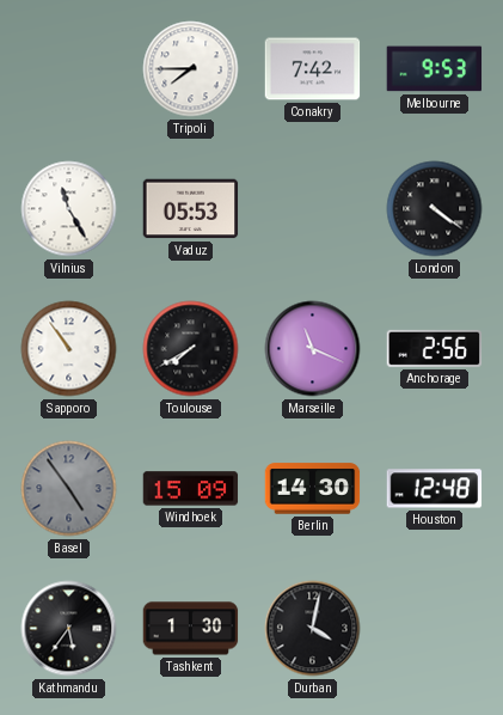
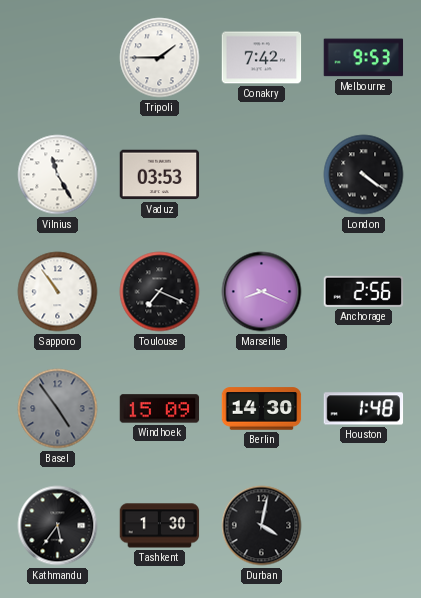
Tripoli: 7:45 -> 1:45 (160, 58)
Vaduz: 05:53 -> 03:53 (160, 175)
Toulouse: 7:40 -> 7:19 (160, 292)
Marseille: 11:19 -> 8:19 (262, 292)
Houston: 12:48 -> 1:48 (364, 409)
